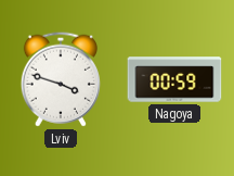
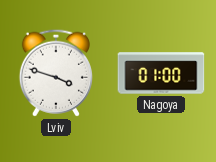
Nagoya: 00:59 -> 01:00 (161, 73)
